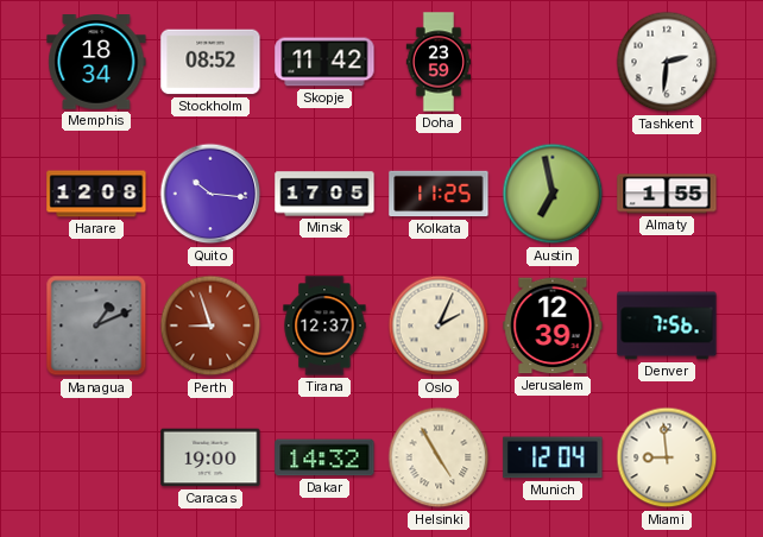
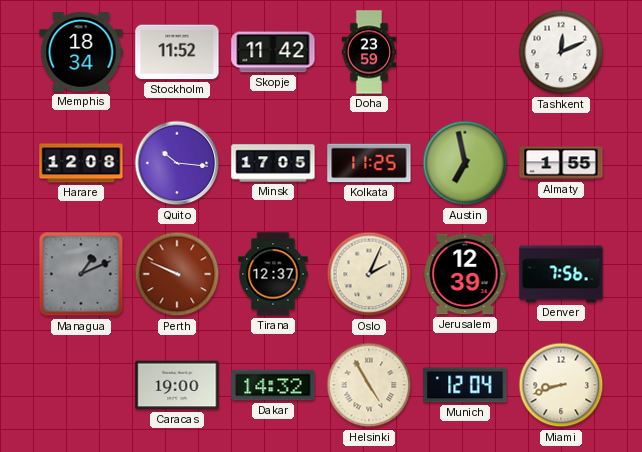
Stockholm: 08:52 -> 11:52 (177, 52)
Tashkent: 2:31 -> 12:11 (561, 52)
Perth: 8:57 -> 9:49 (177, 274)
Miami: 8:59 -> 8:42 (561, 385)
